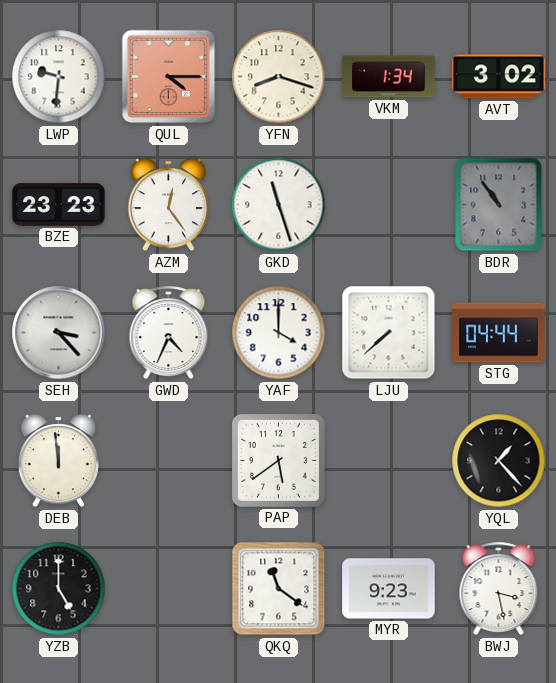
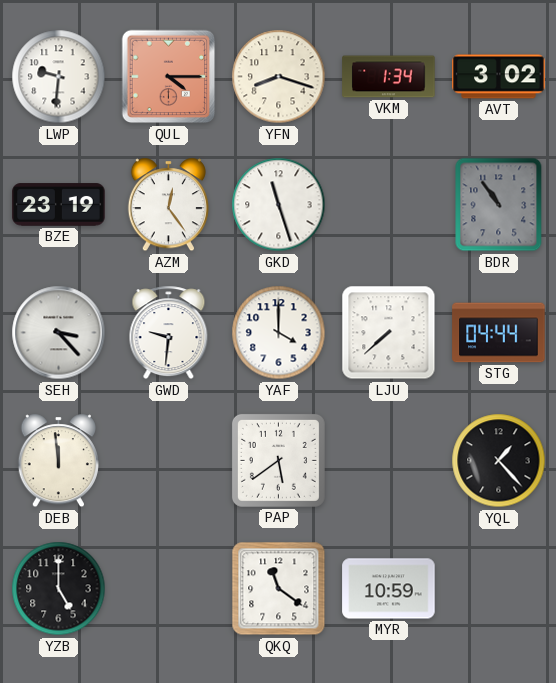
BZE: 23:23 -> 23:19 (59, 205)
GWD: 4:34 -> 9:31 (169, 333)
MYR: 9:23 -> 10:59 (389, 589)
BWJ: 3:28 -> none (499, 589)
